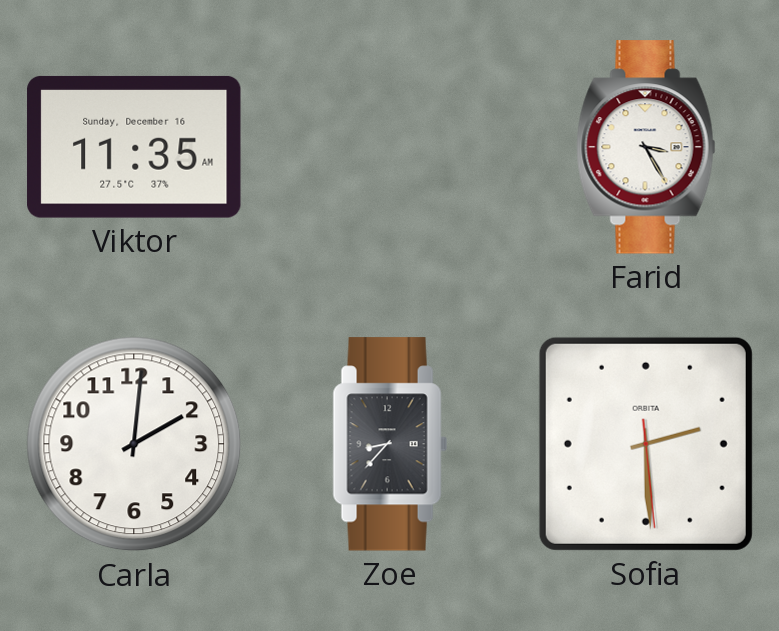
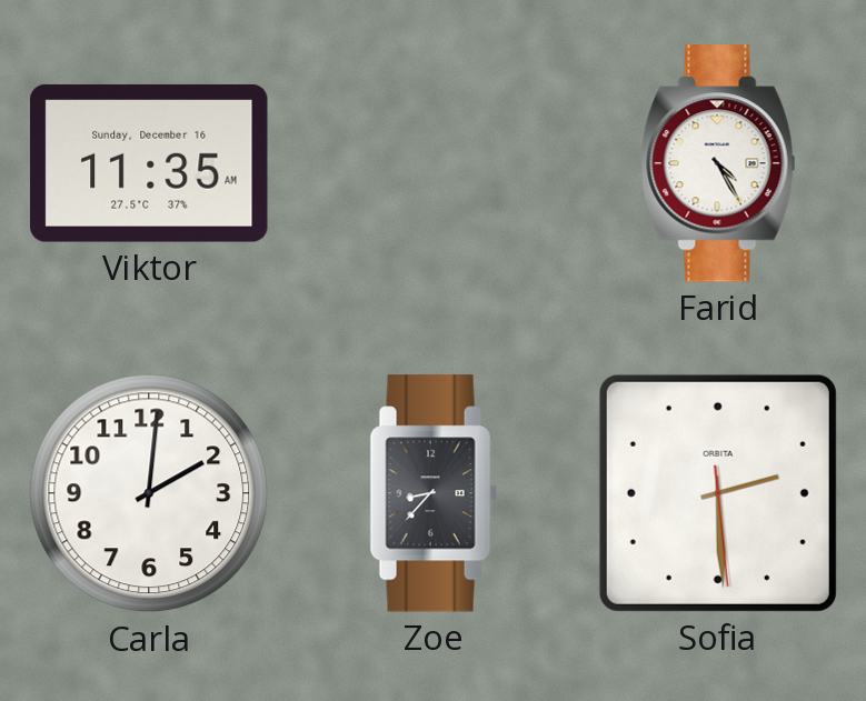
Farid: 3:25 -> 4:25 (718, 163)
